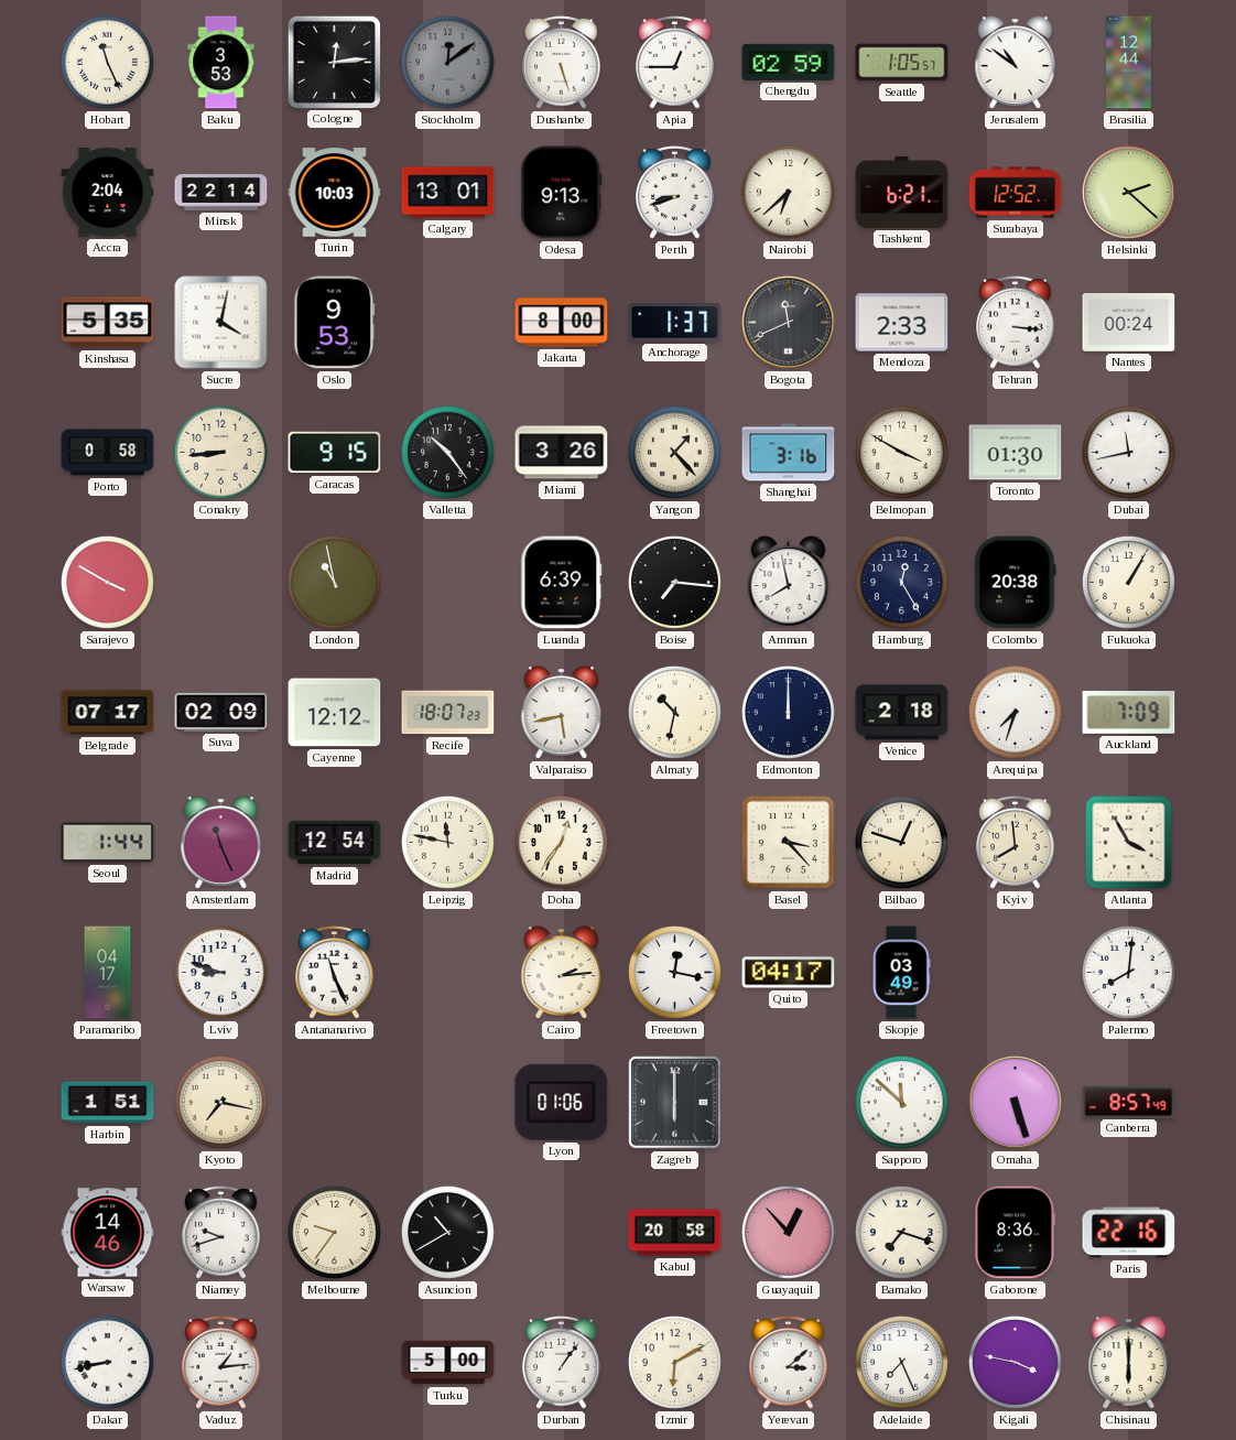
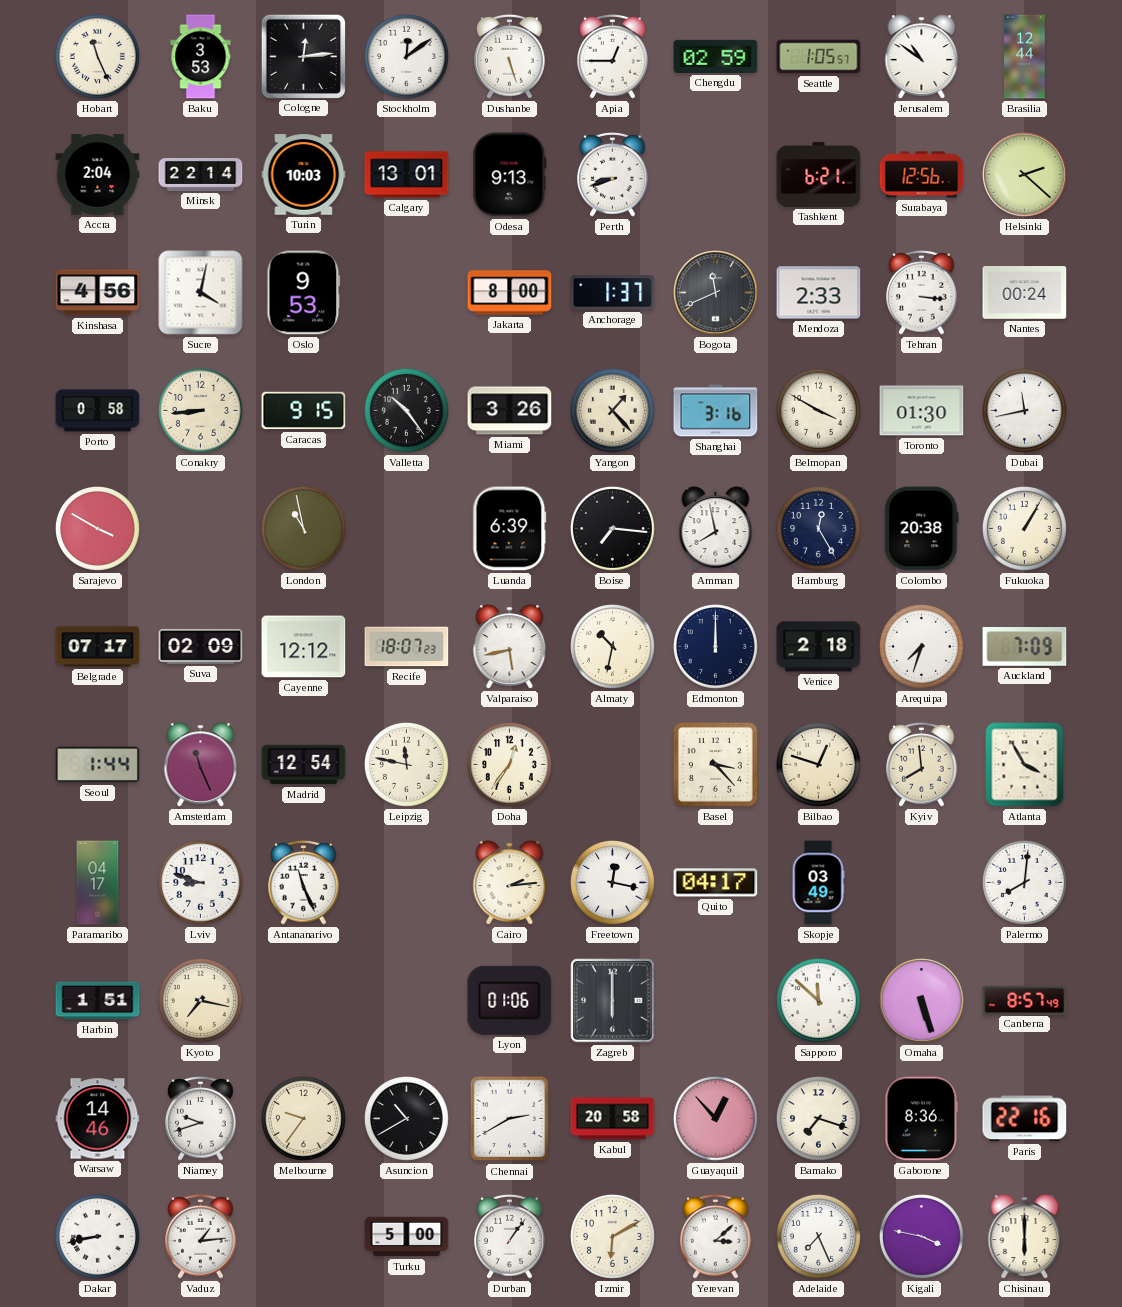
Stockholm dial: grey -> white (406, 56)
Nairobi: 6:38 -> none (788, 192)
Surabaya: 12:52 -> 12:56 (922, 175)
Kinshasa: 5:35 -> 4:56 (98, 293)
Chennai: none -> 2:40 (510, 1119)
